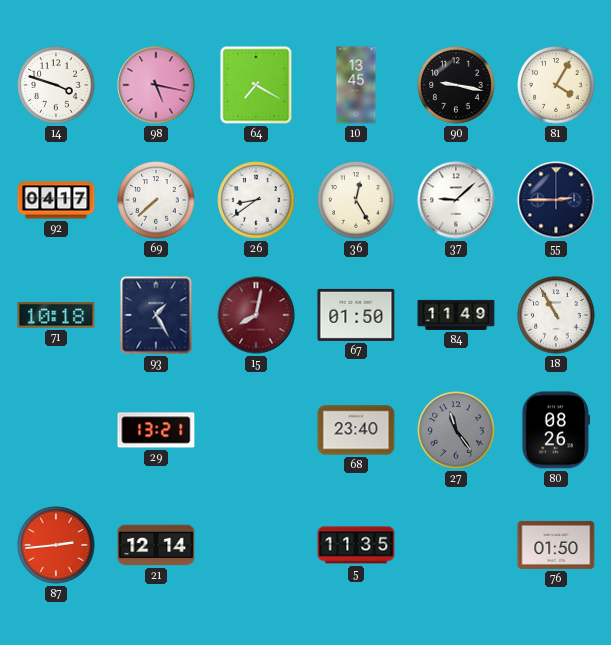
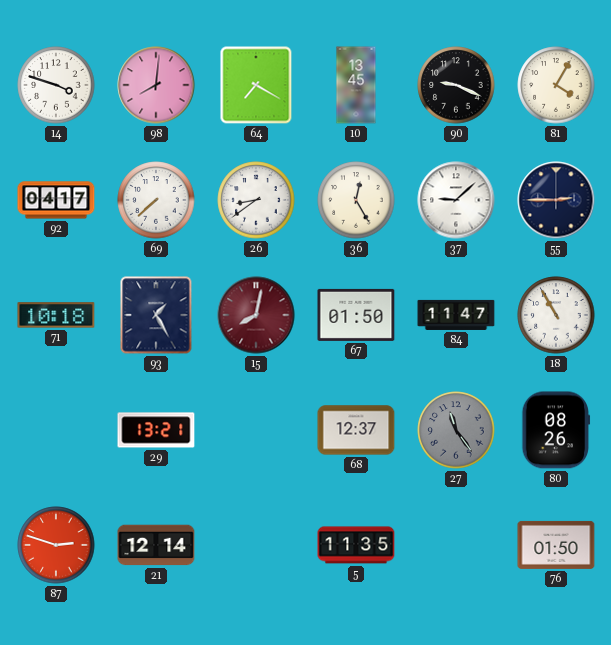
98: 5:17 -> 8:01 (156, 85)
90: 9:17 -> 9:19 (456, 85)
84: 11:49 -> 11:47 (456, 315)
68: 23:40 -> 12:37 (356, 430)
87: 2:44 -> 2:48 (56, 545)
